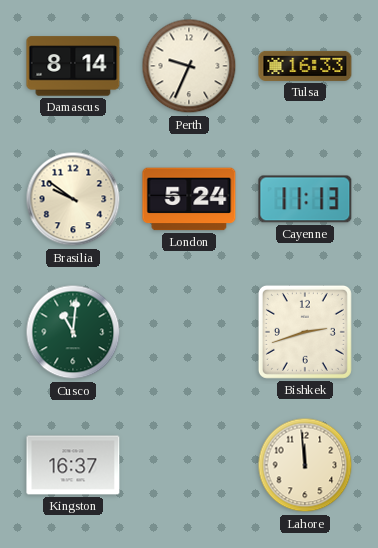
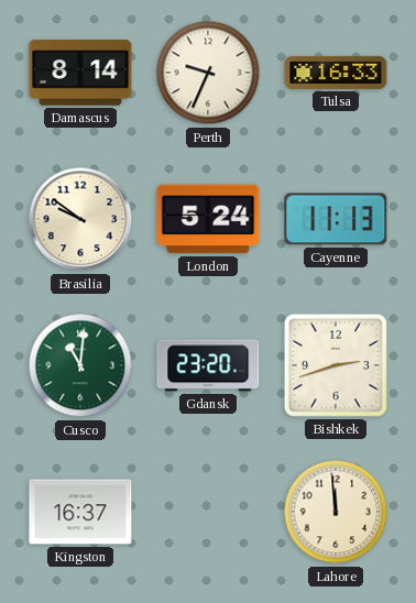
Gdansk: none -> 23:20 (208, 365)
